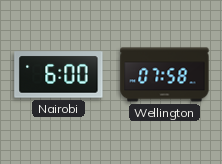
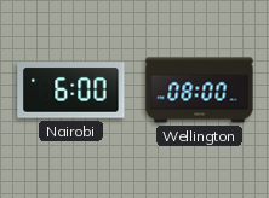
Wellington: 07:58 -> 08:00 (200, 91)
